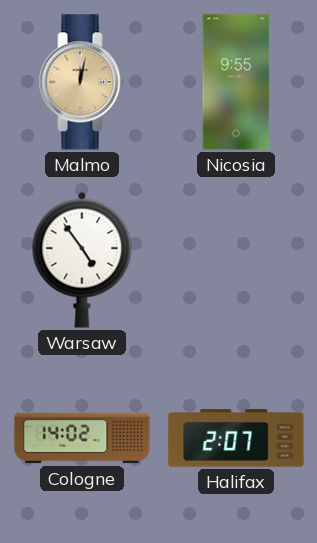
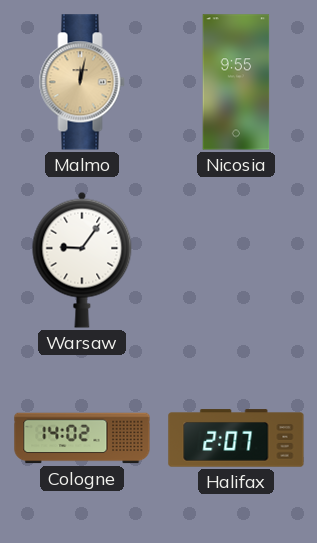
Warsaw: 4:54 -> 9:06 (82, 260)
